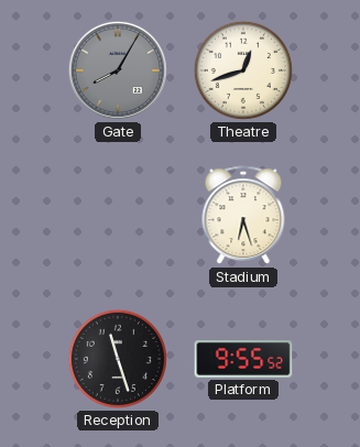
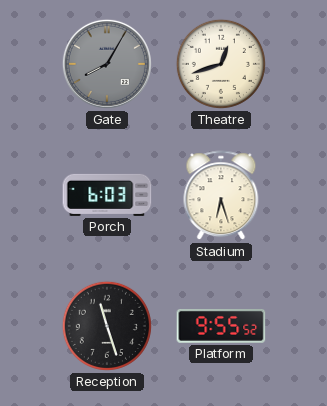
Porch: none -> 6:03 (107, 195)
